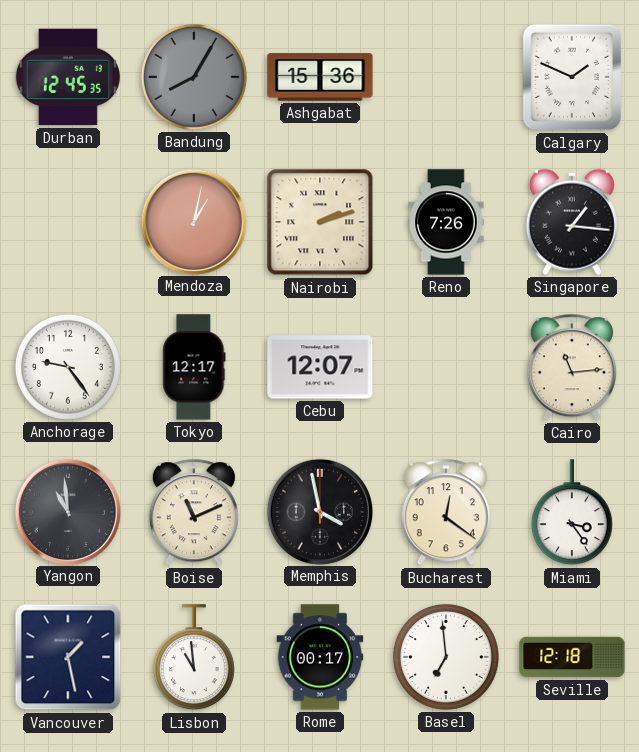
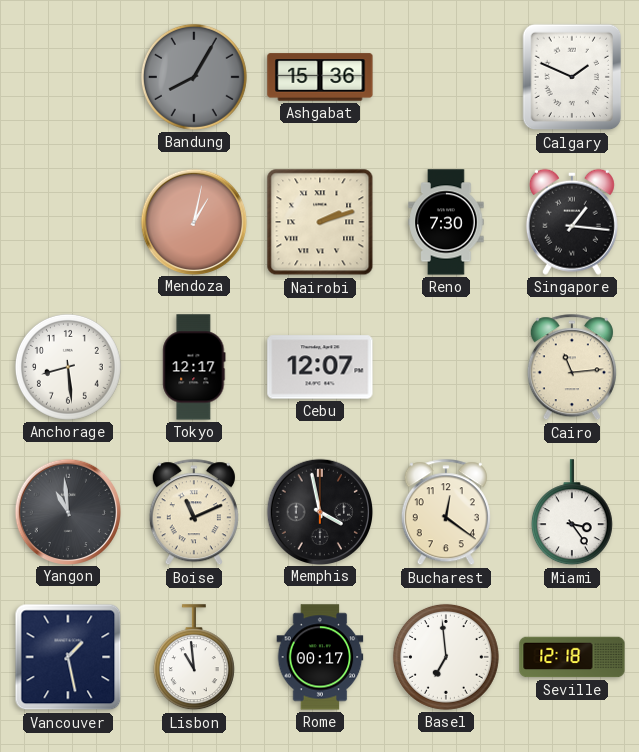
Durban: 12:45 -> none (68, 77)
Reno: 7:26 -> 7:30 (446, 222)
Anchorage: 9:24 -> 8:29 (68, 367)
